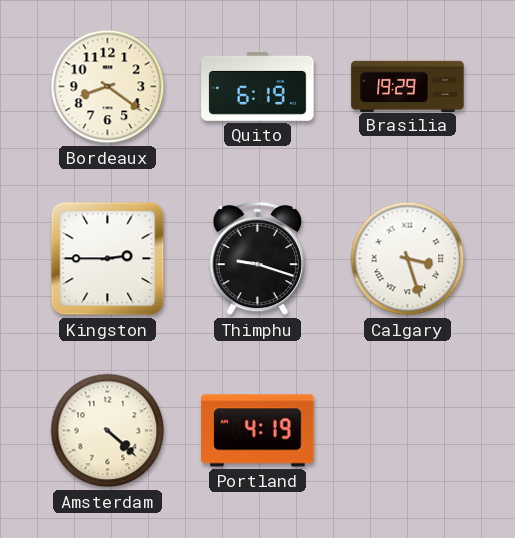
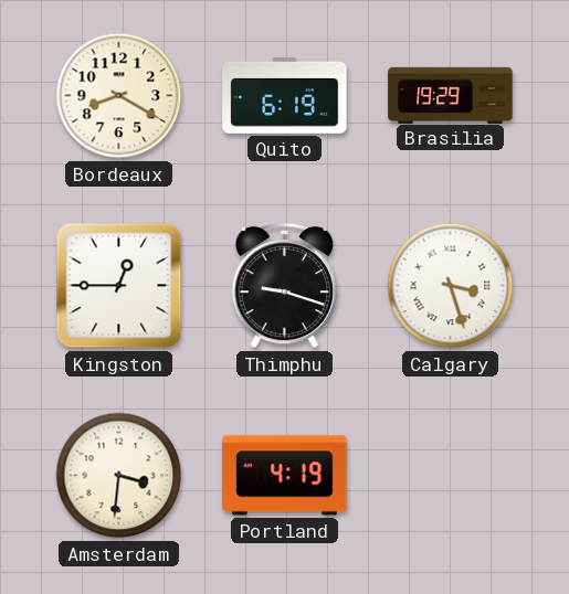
Bordeaux: 8:21 -> 8:20 (119, 96)
Kingston: 2:45 -> 12:45 (119, 286)
Amsterdam: 4:22 -> 3:31 (119, 476)
